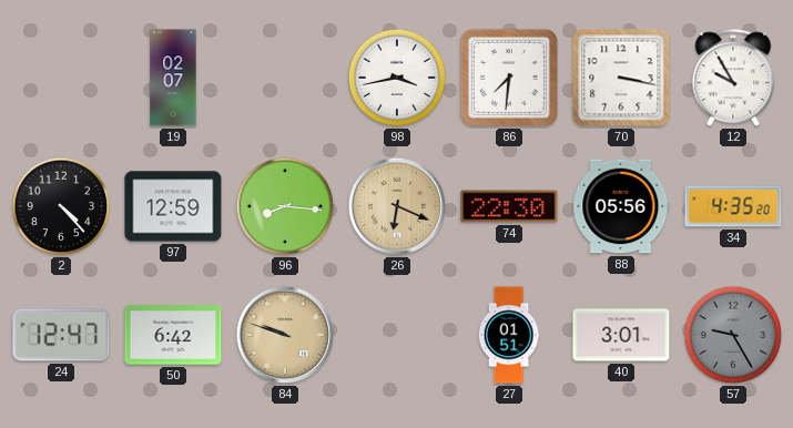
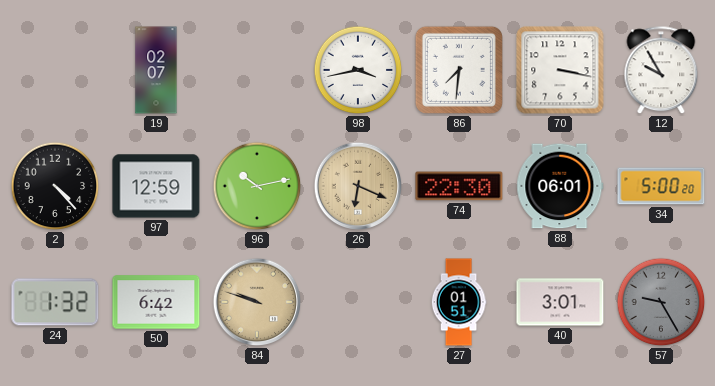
96: 8:16 -> 10:13 (257, 186)
88: 05:56 -> 06:01 (560, 186)
34: 4:35 -> 5:00 (661, 186)
24: 12:47 -> 1:32 (55, 302)
